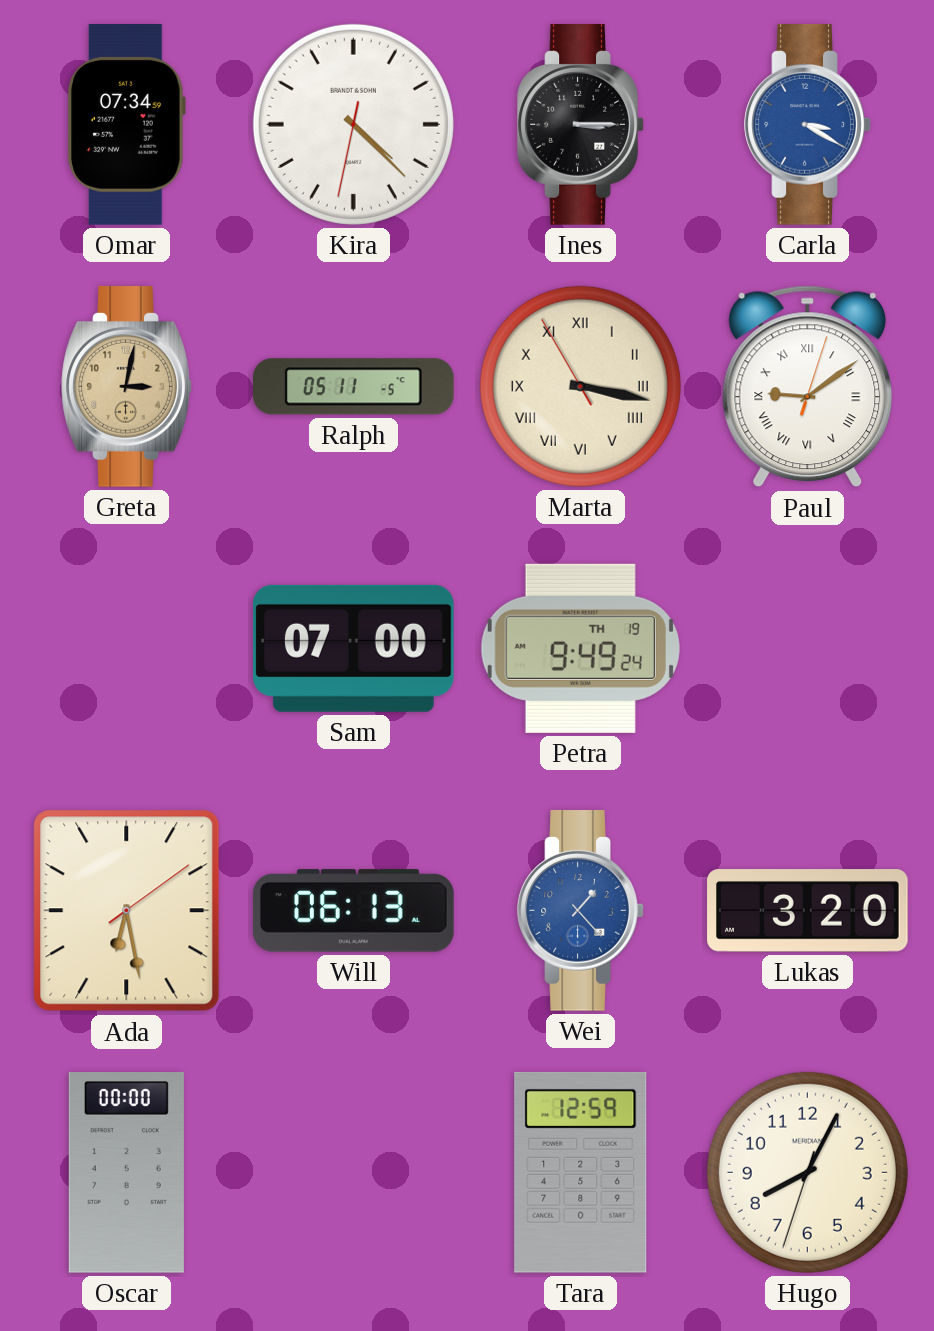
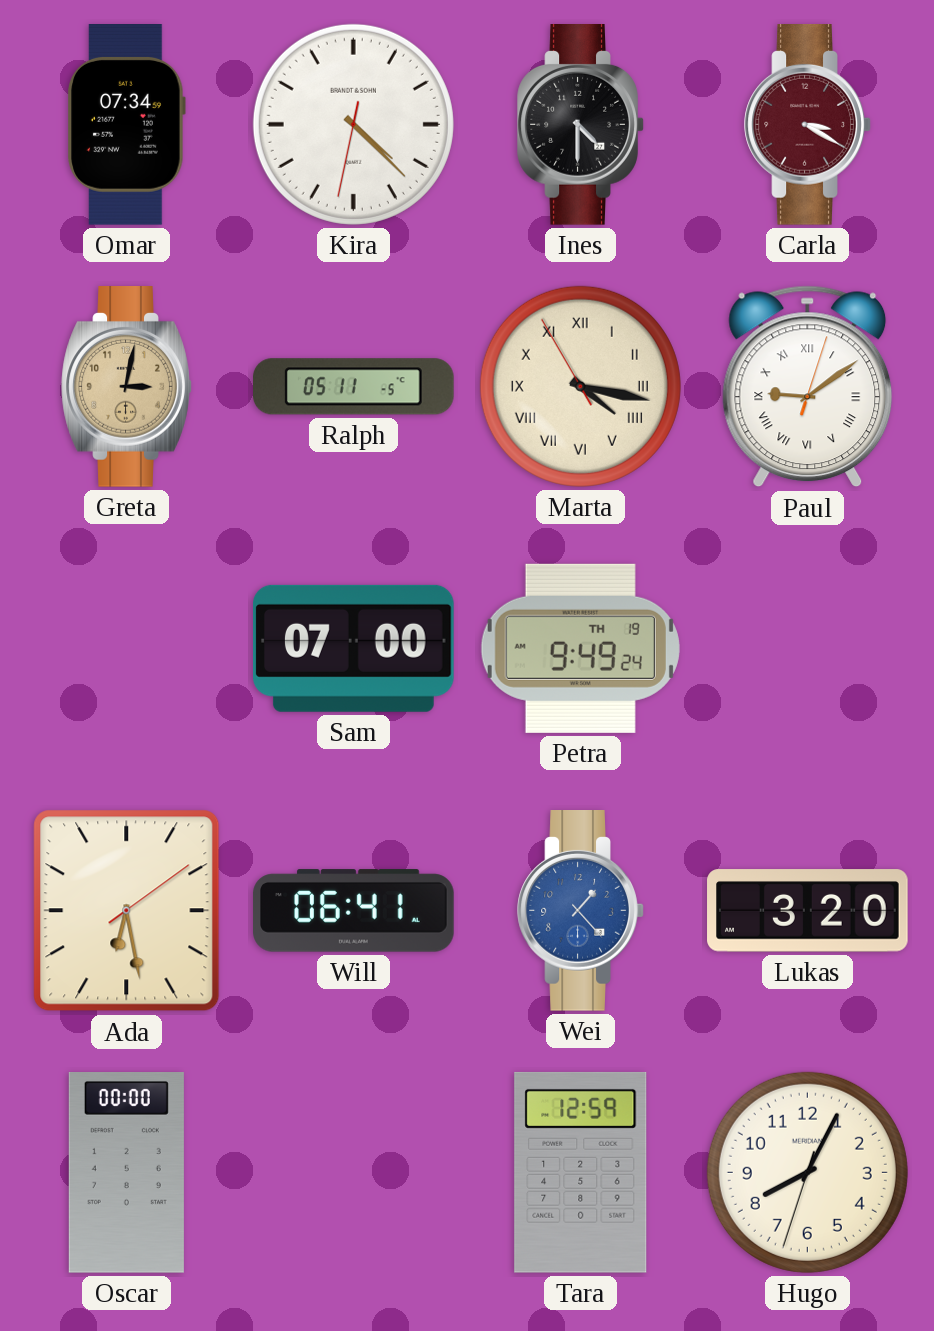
Ines: 3:15 -> 4:30 (581, 125)
Carla dial: blue -> burgundy (808, 125)
Marta: 3:16 -> 4:16 (580, 386)
Will: 06:13 -> 06:41 (354, 911)
